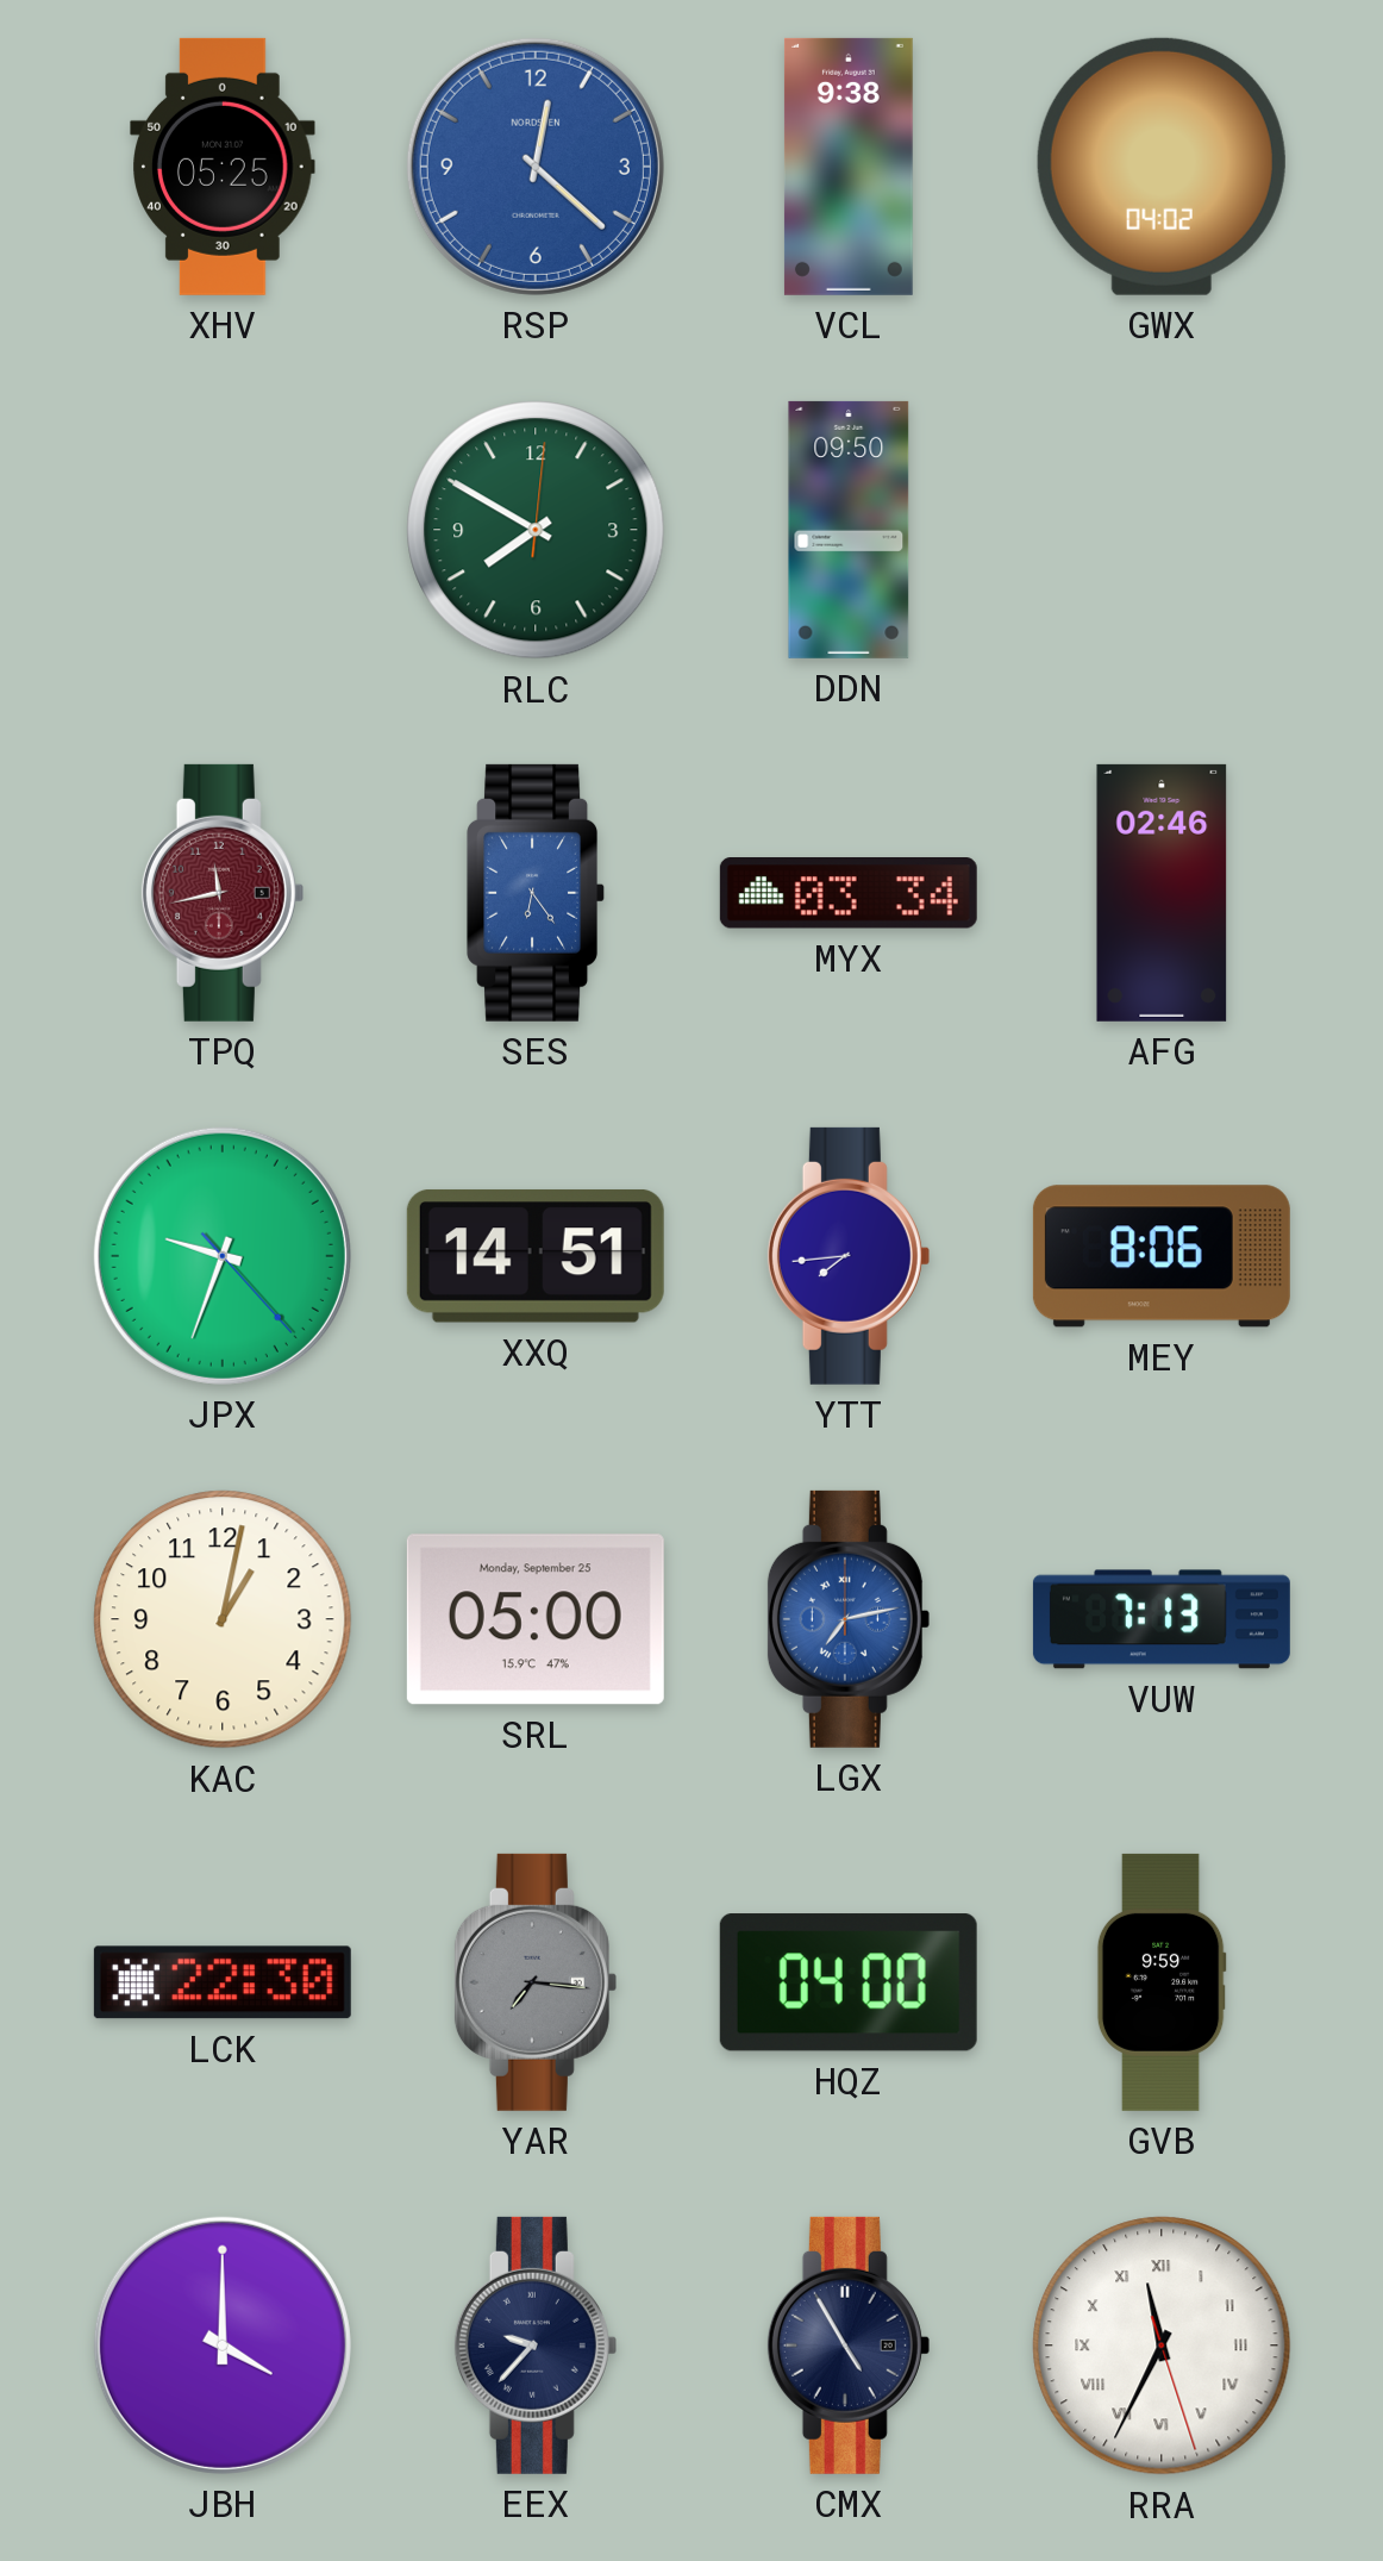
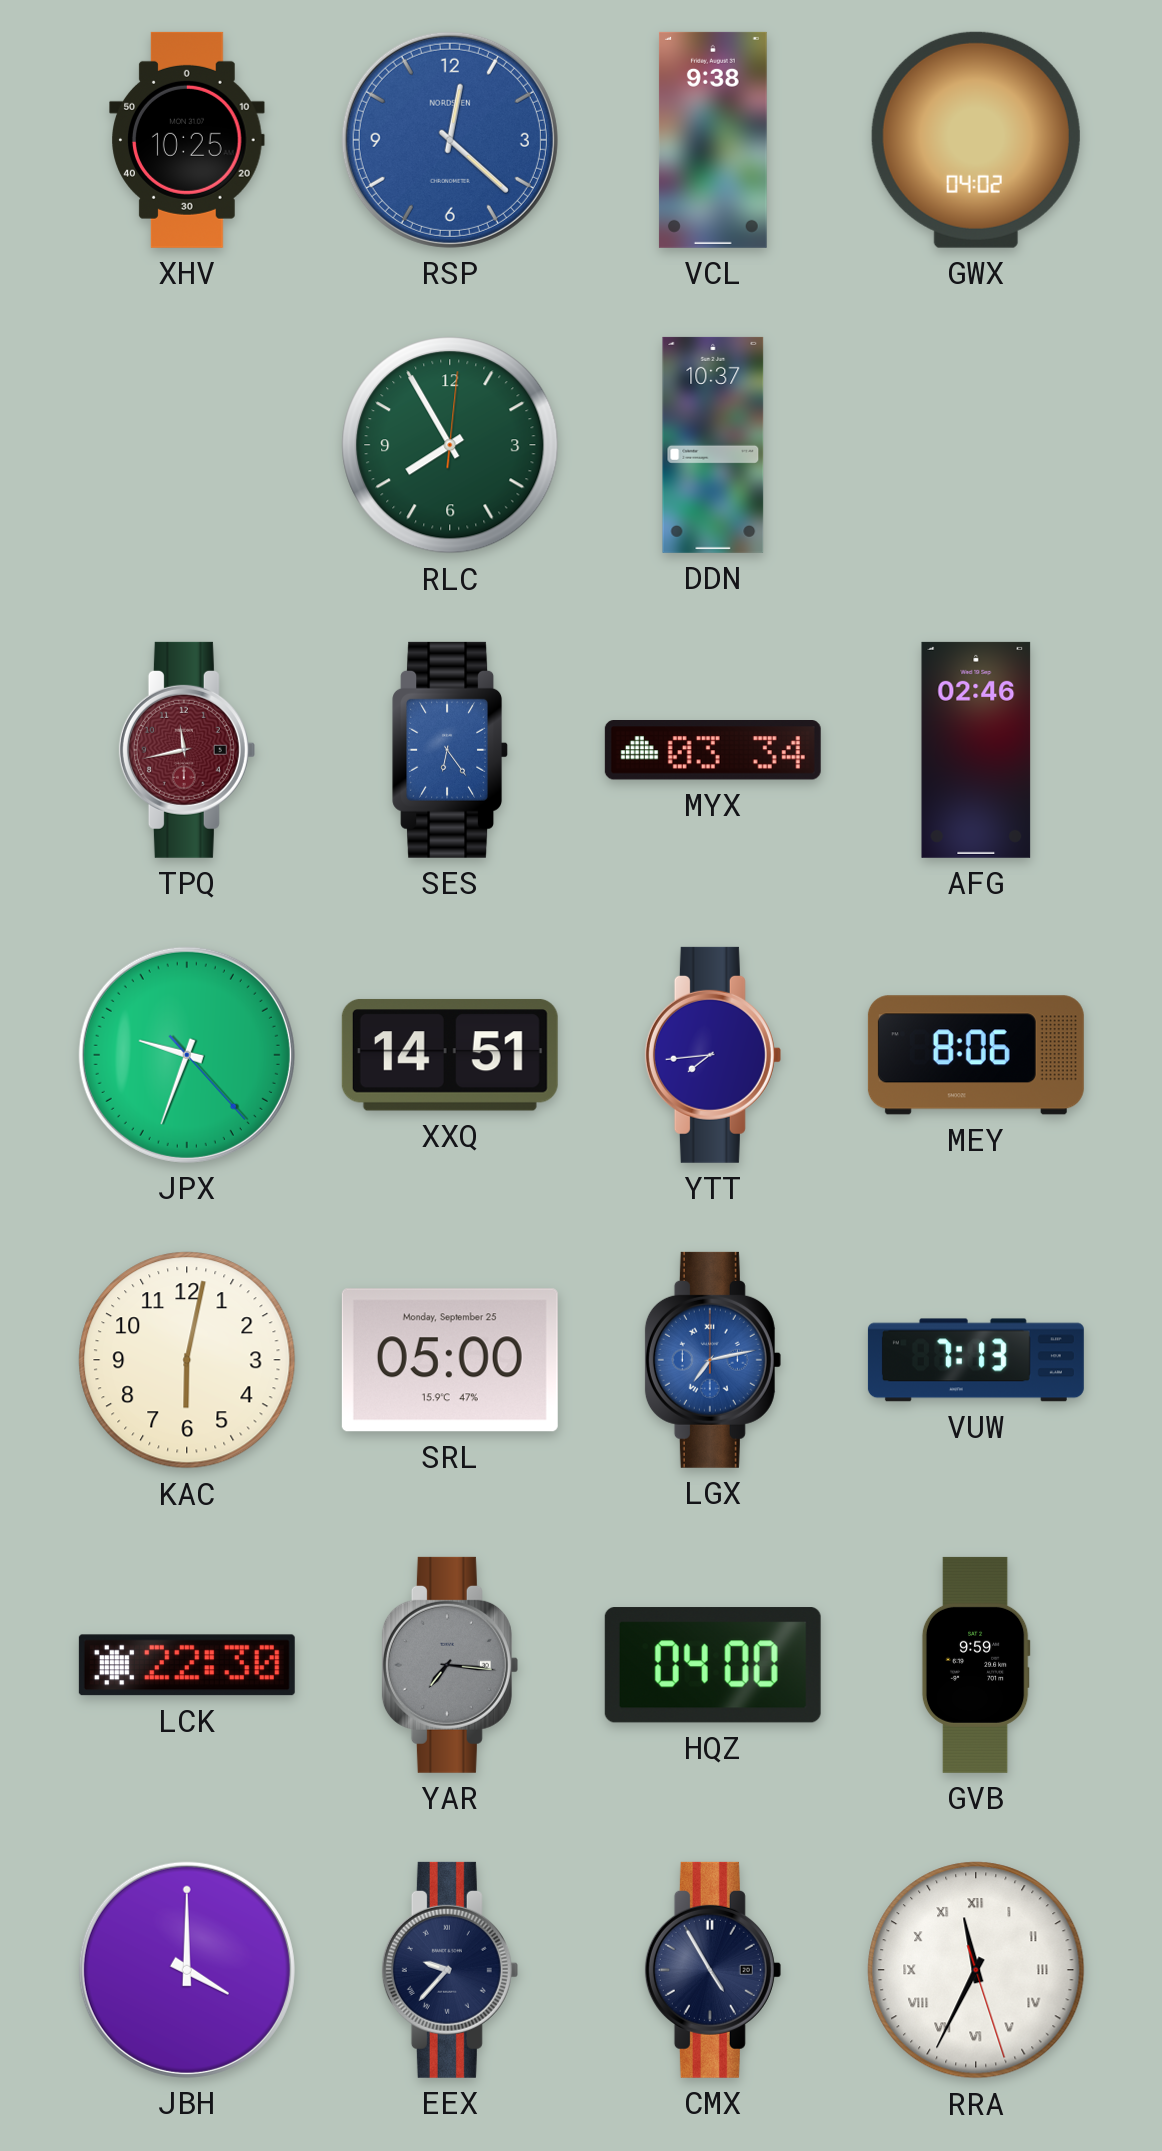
XHV: 05:25 -> 10:25 (187, 140)
RLC: 7:50 -> 7:55 (450, 445)
DDN: 09:50 -> 10:37 (713, 445)
KAC: 1:02 -> 6:02 (187, 1360)
